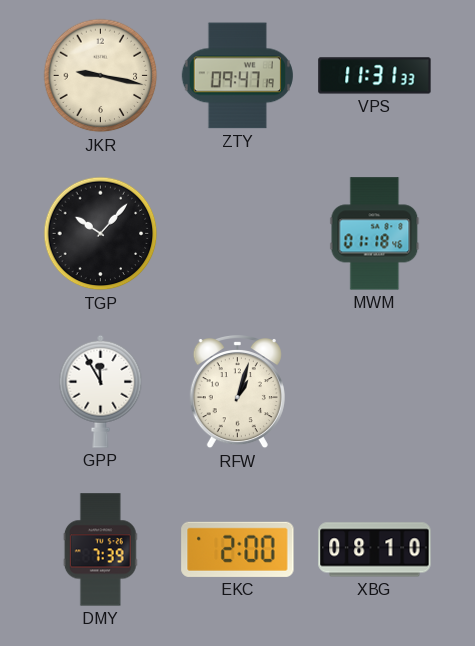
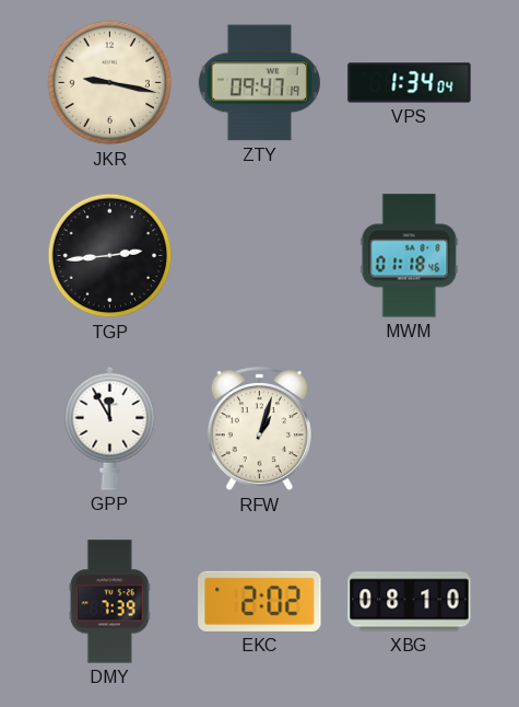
VPS: 11:31 -> 1:34 (410, 83)
TGP: 10:07 -> 2:44 (110, 256)
EKC: 2:00 -> 2:02 (260, 601)
